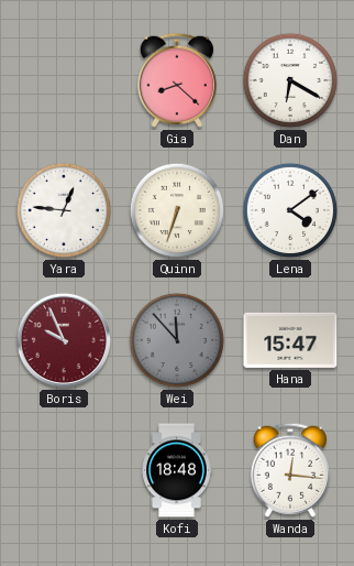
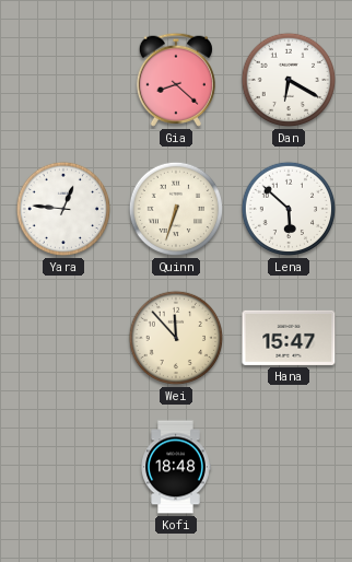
Lena: 4:09 -> 5:52 (289, 209)
Boris: 9:56 -> none (64, 340)
Wei dial: grey -> cream (176, 338)
Wanda: 12:16 -> none (290, 470)
